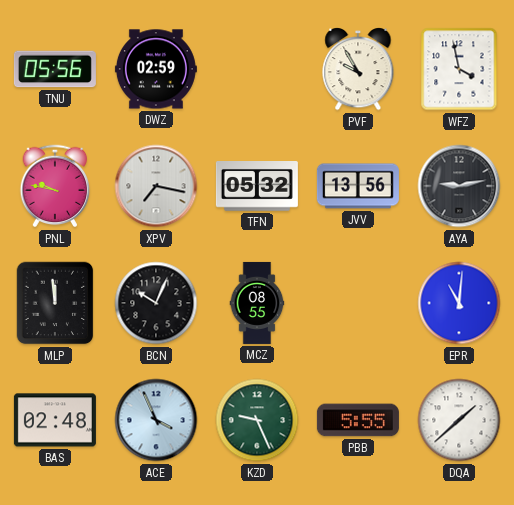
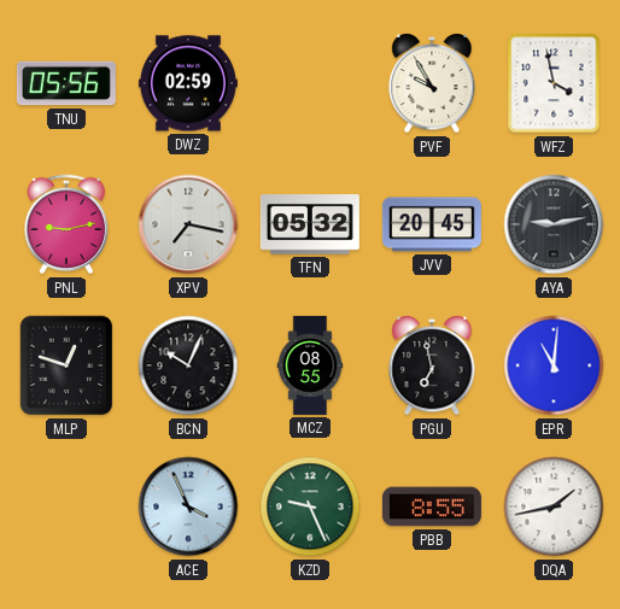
PNL: 9:47 -> 9:13 (66, 224)
JVV: 13:56 -> 20:45 (432, 224)
MLP: 11:59 -> 12:48 (66, 365)
PGU: none -> 6:58 (432, 367)
BAS: 02:48 -> none (55, 420)
PBB: 5:55 -> 8:55 (432, 506)
DQA: 1:38 -> 1:43 (554, 506)
